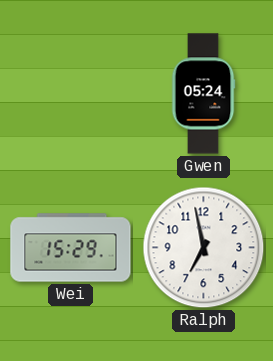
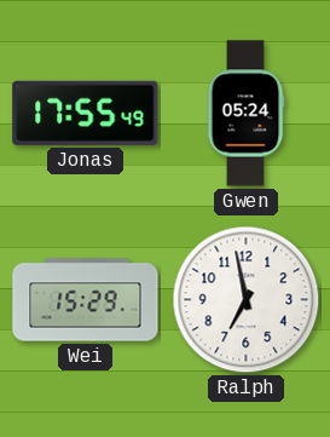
Jonas: none -> 17:55 (86, 113)
